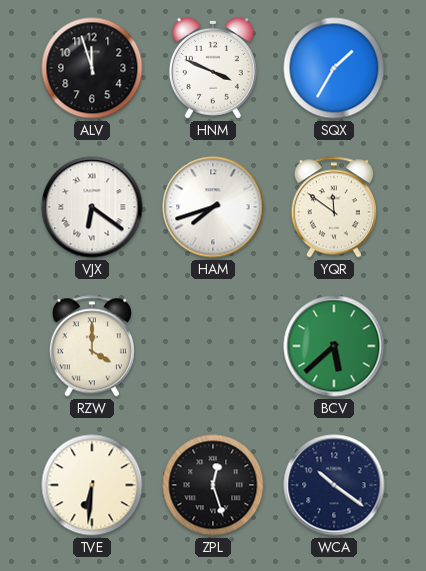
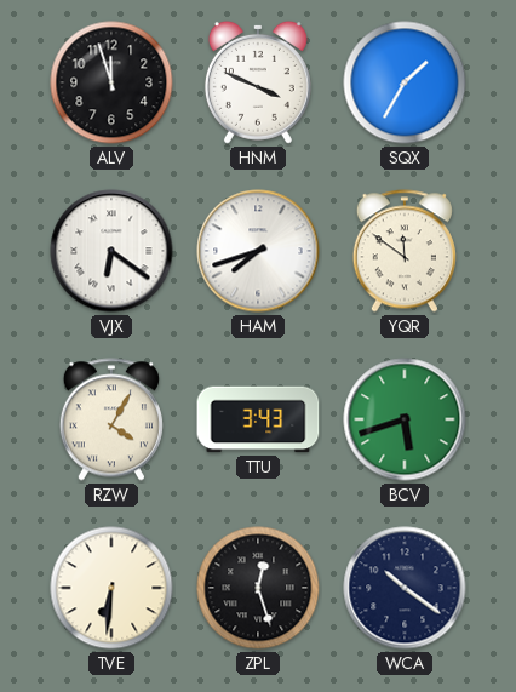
RZW: 4:00 -> 4:05 (111, 419)
TTU: none -> 3:43 (258, 419)
BCV: 5:38 -> 5:42 (405, 419)
